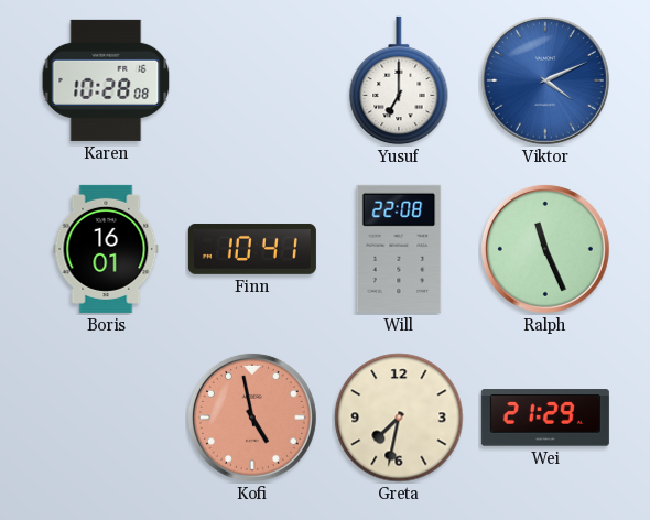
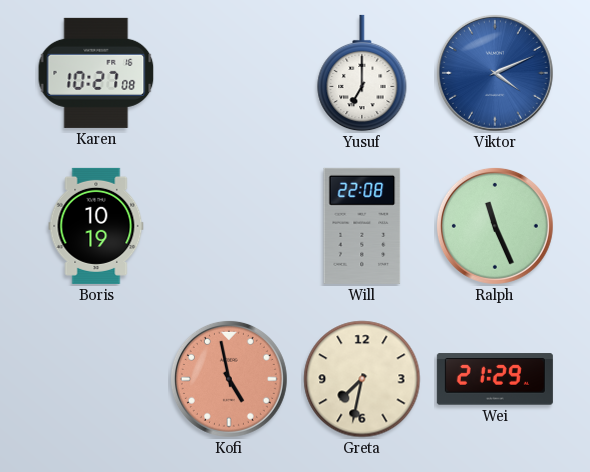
Karen: 10:28 -> 10:27 (96, 73)
Boris: 16:01 -> 10:19 (96, 226)
Finn: 10:41 -> none (252, 249)
